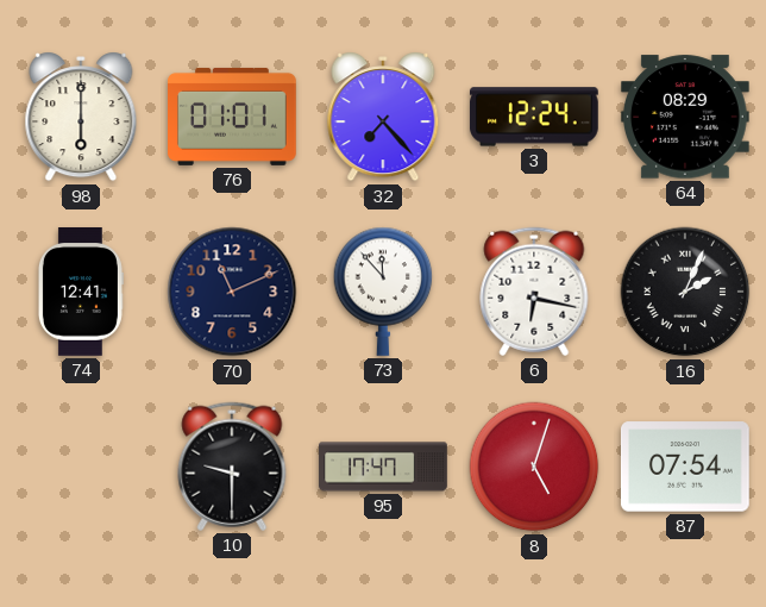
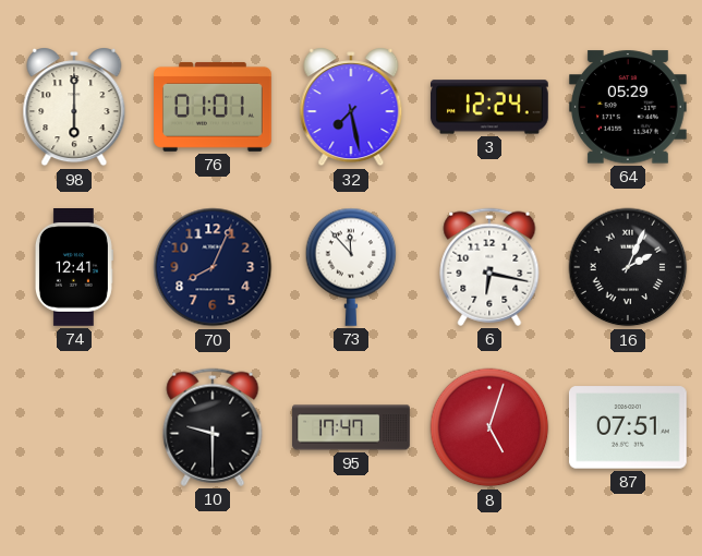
32: 7:23 -> 7:28 (351, 107)
64: 08:29 -> 05:29 (628, 107)
70: 11:11 -> 8:04 (213, 267)
87: 07:54 -> 07:51 (628, 427)
